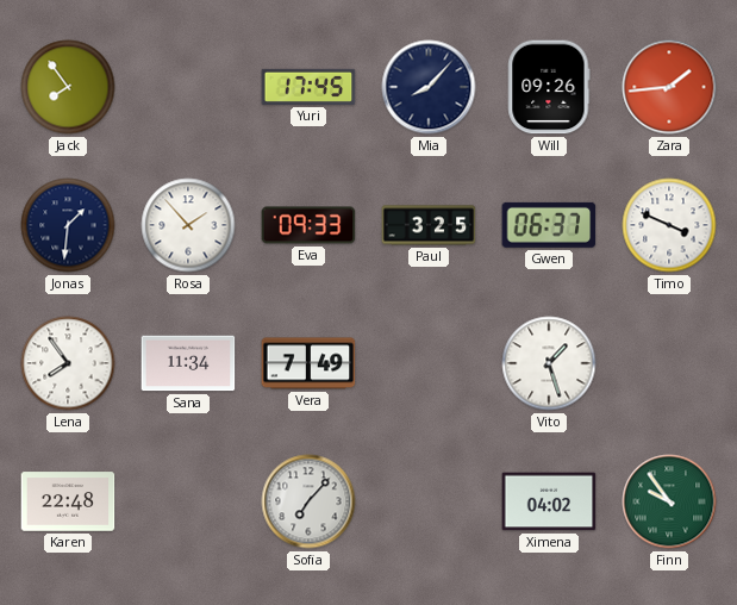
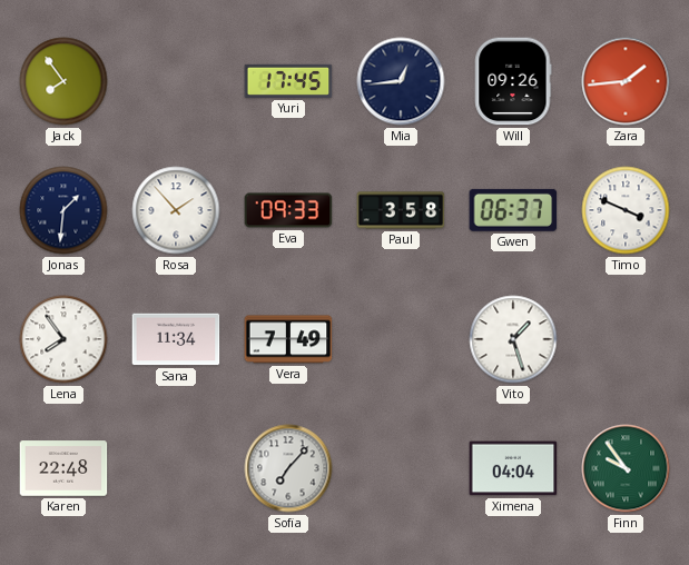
Mia: 8:07 -> 12:44 (401, 81)
Paul: 3:25 -> 3:58 (401, 210)
Ximena: 04:02 -> 04:04 (513, 468)
